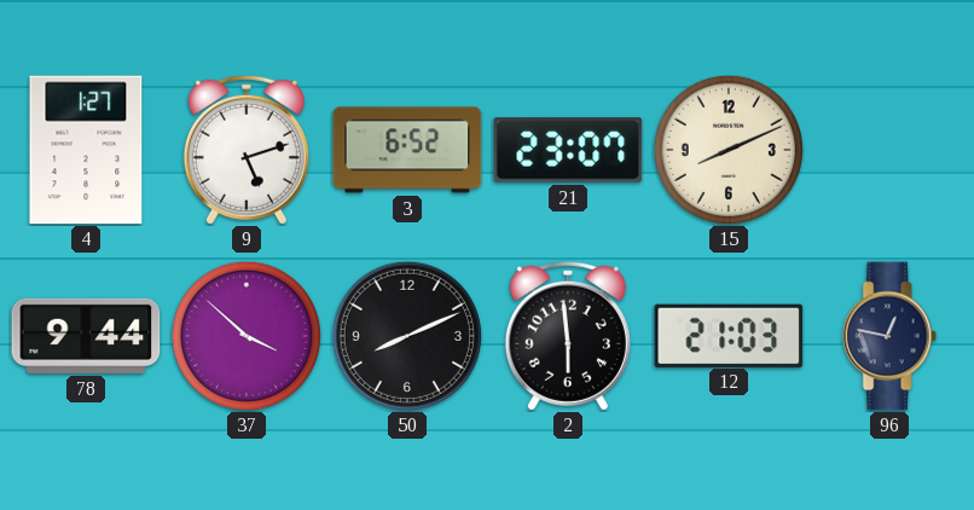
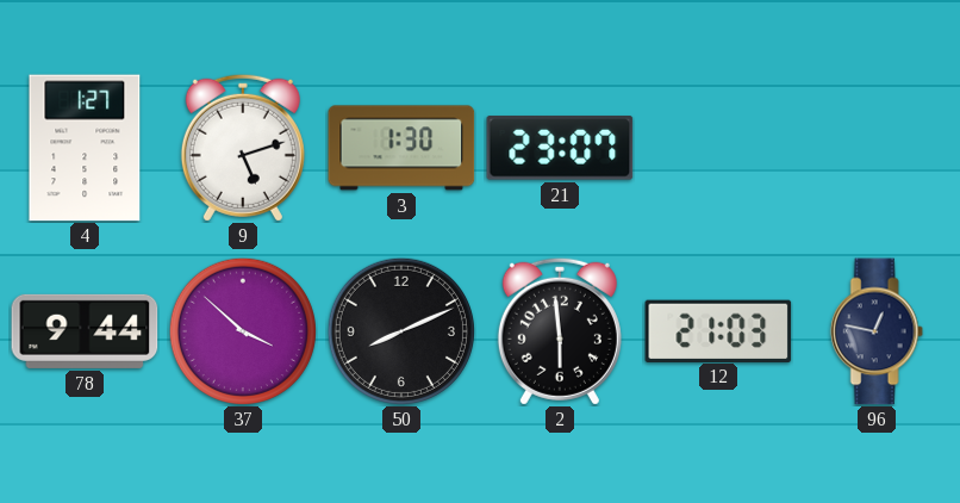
3: 6:52 -> 1:30 (401, 148)
15: 8:11 -> none (729, 150)
